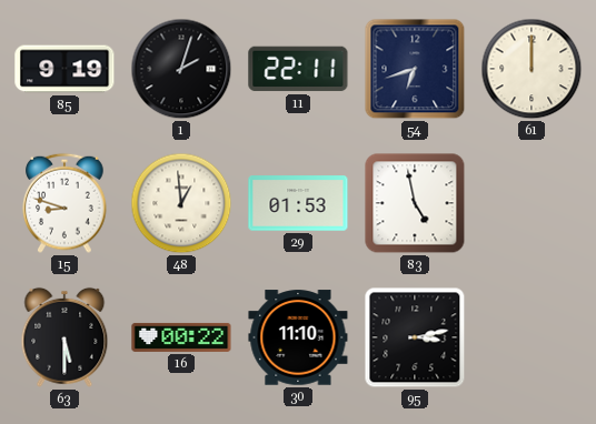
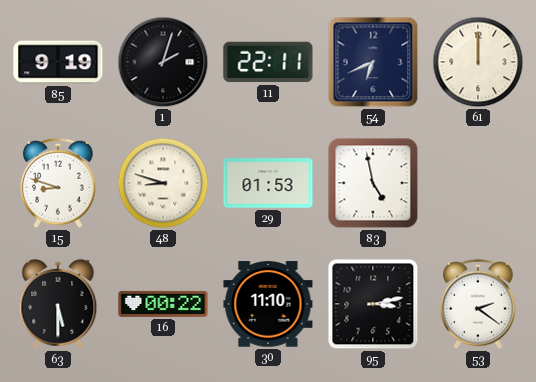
54: 6:42 -> 6:41 (373, 62)
48: 12:59 -> 8:48 (163, 183)
53: none -> 2:21 (478, 304)
